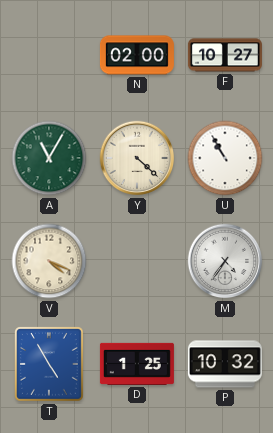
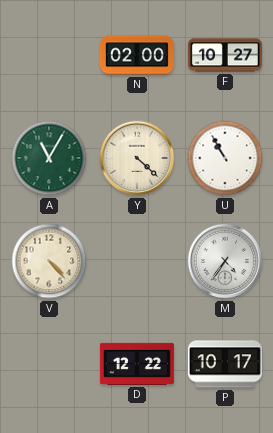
V: 4:19 -> 4:23 (49, 261)
T: 4:55 -> none (50, 365)
D: 1:25 -> 12:22 (137, 364)
P: 10:32 -> 10:17 (225, 364)
